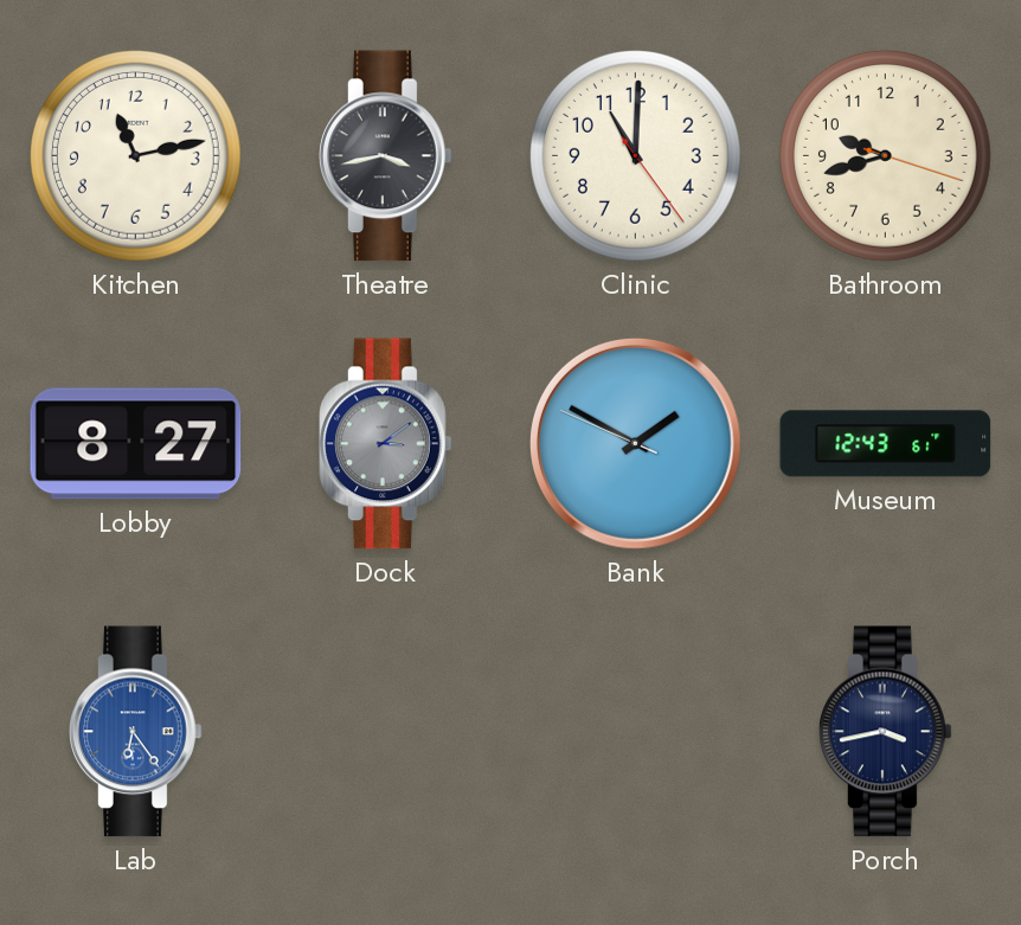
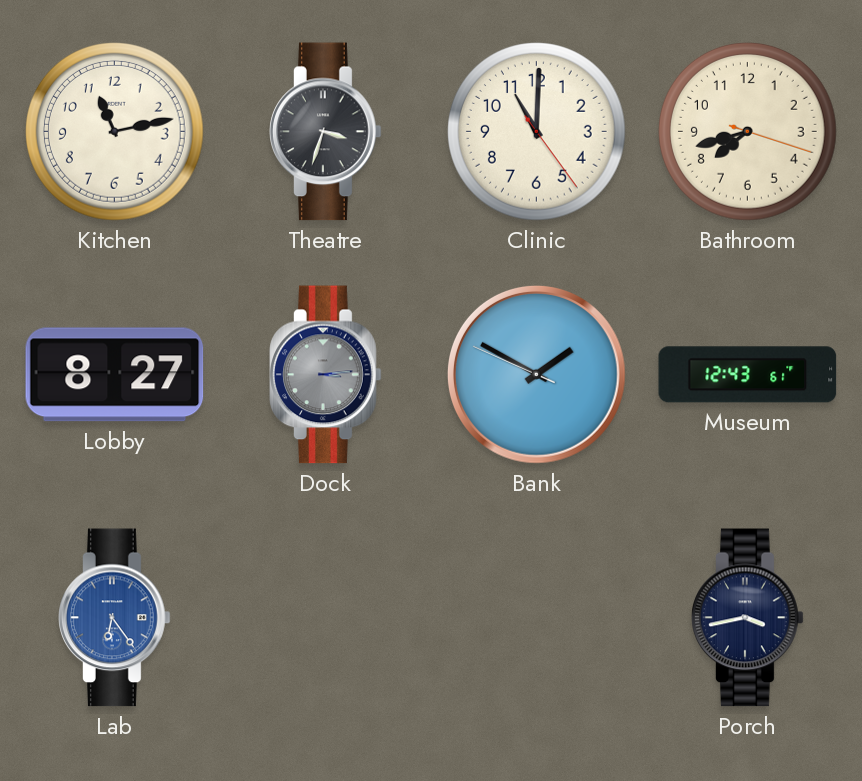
Theatre: 3:43 -> 3:33 (326, 132)
Bathroom: 9:42 -> 7:42 (748, 132)
Dock: 3:09 -> 3:14 (326, 375)
